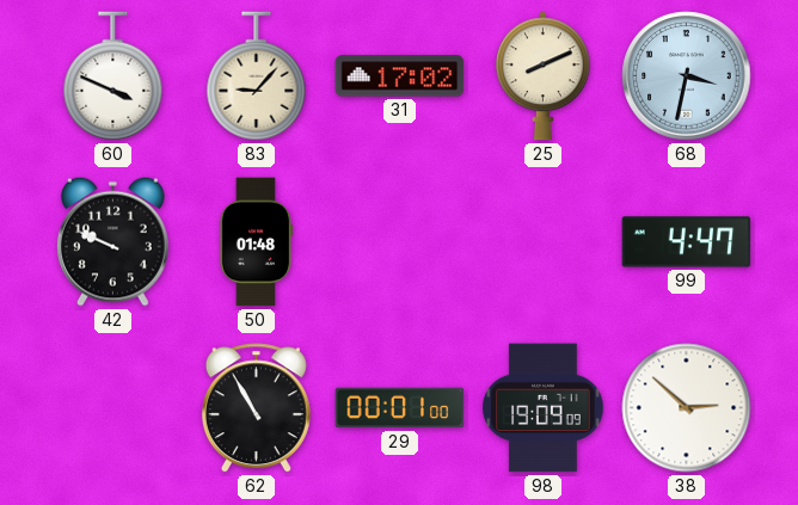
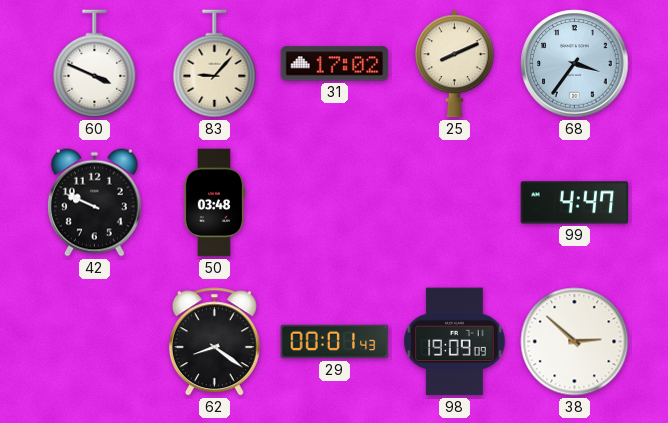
68: 3:32 -> 3:36 (575, 64)
50: 01:48 -> 03:48 (214, 203)
62: 10:55 -> 8:21 (214, 342)
29: 00:01:00 -> 00:01:43 (335, 342)
